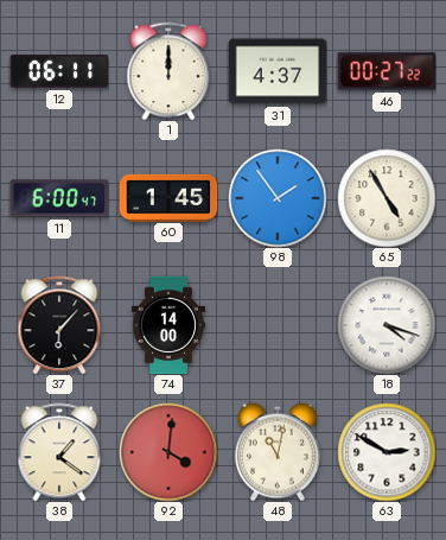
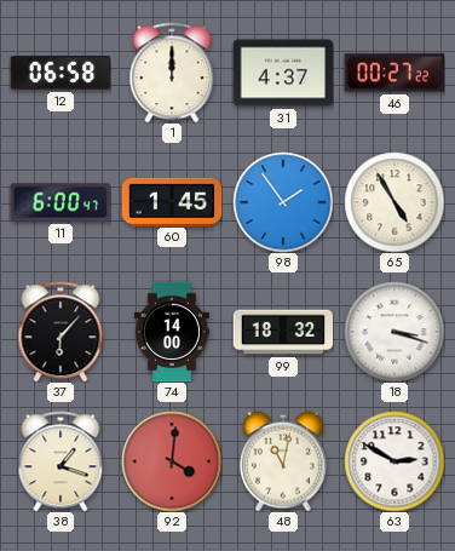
12: 06:11 -> 06:58 (61, 73)
99: none -> 18:32 (283, 332)
18: 4:18 -> 3:18 (394, 332)
38: 1:21 -> 1:18 (61, 461)
